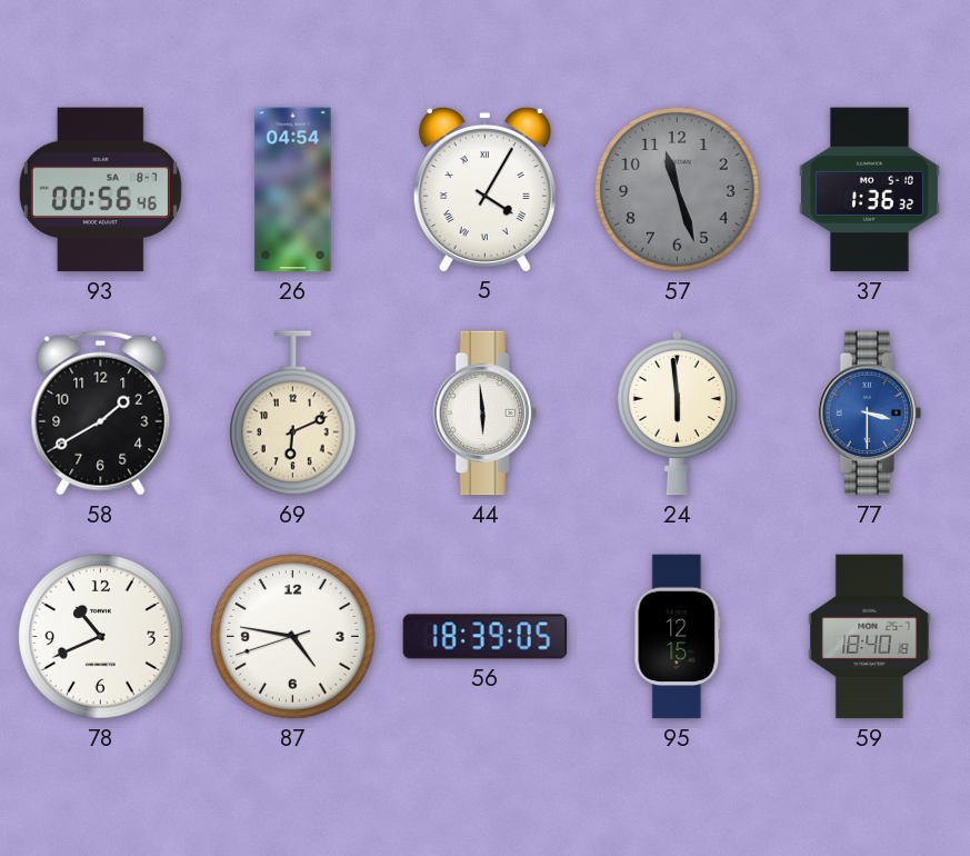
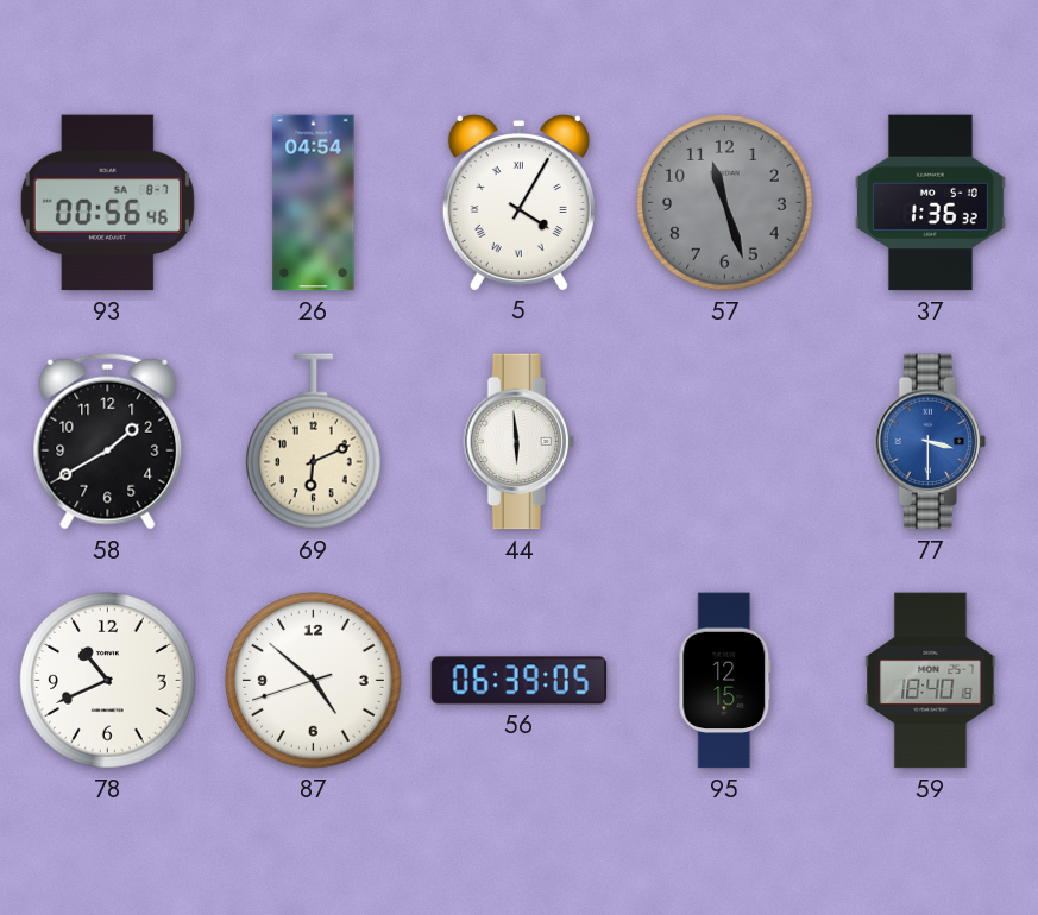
24: 5:59 -> none (677, 412)
87: 4:46 -> 4:51 (314, 681)
56: 18:39 -> 06:39 (520, 681)
